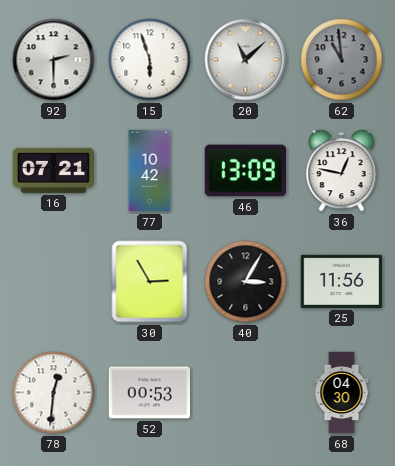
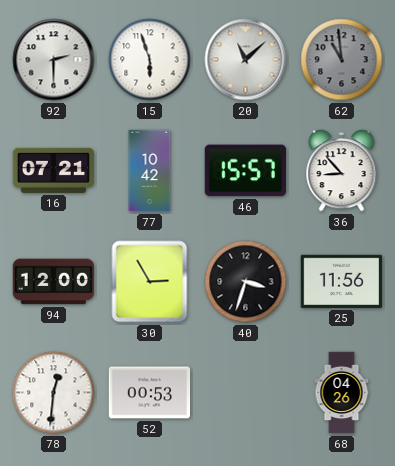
46: 13:09 -> 15:57 (245, 171)
36: 12:47 -> 8:53 (342, 171)
94: none -> 12:00 (54, 282)
40: 3:05 -> 3:33 (246, 282)
68: 04:30 -> 04:26 (342, 393)
